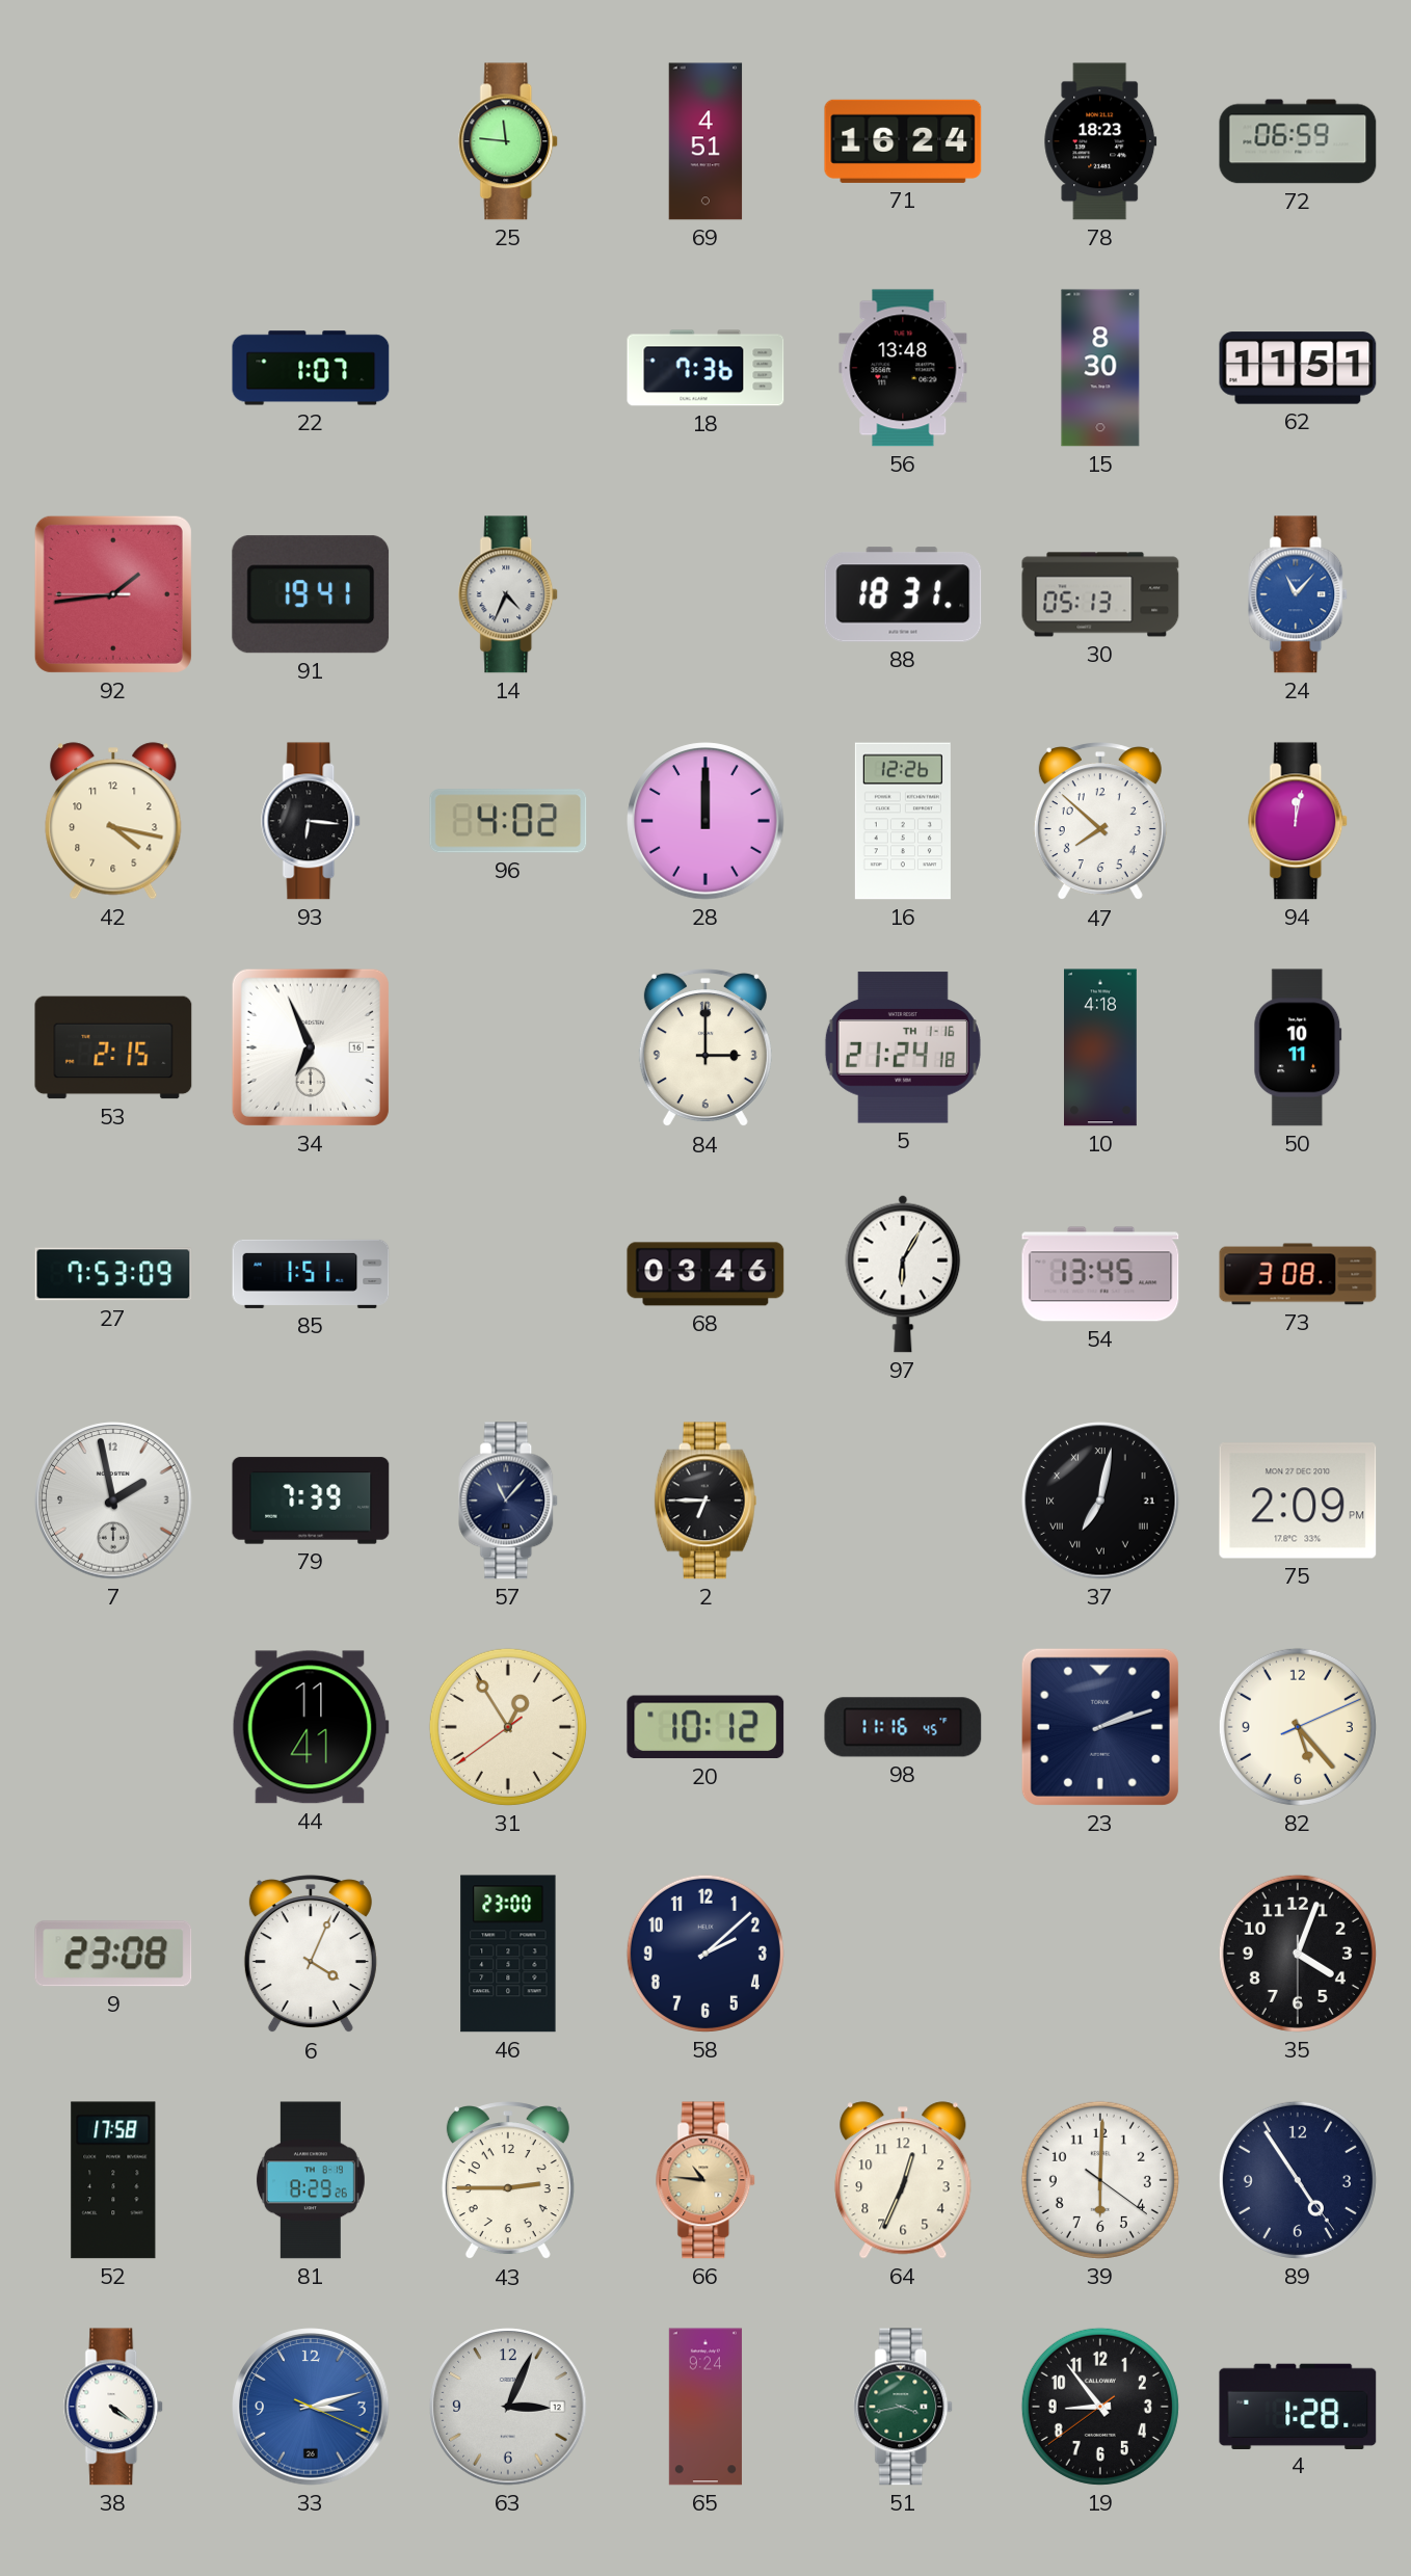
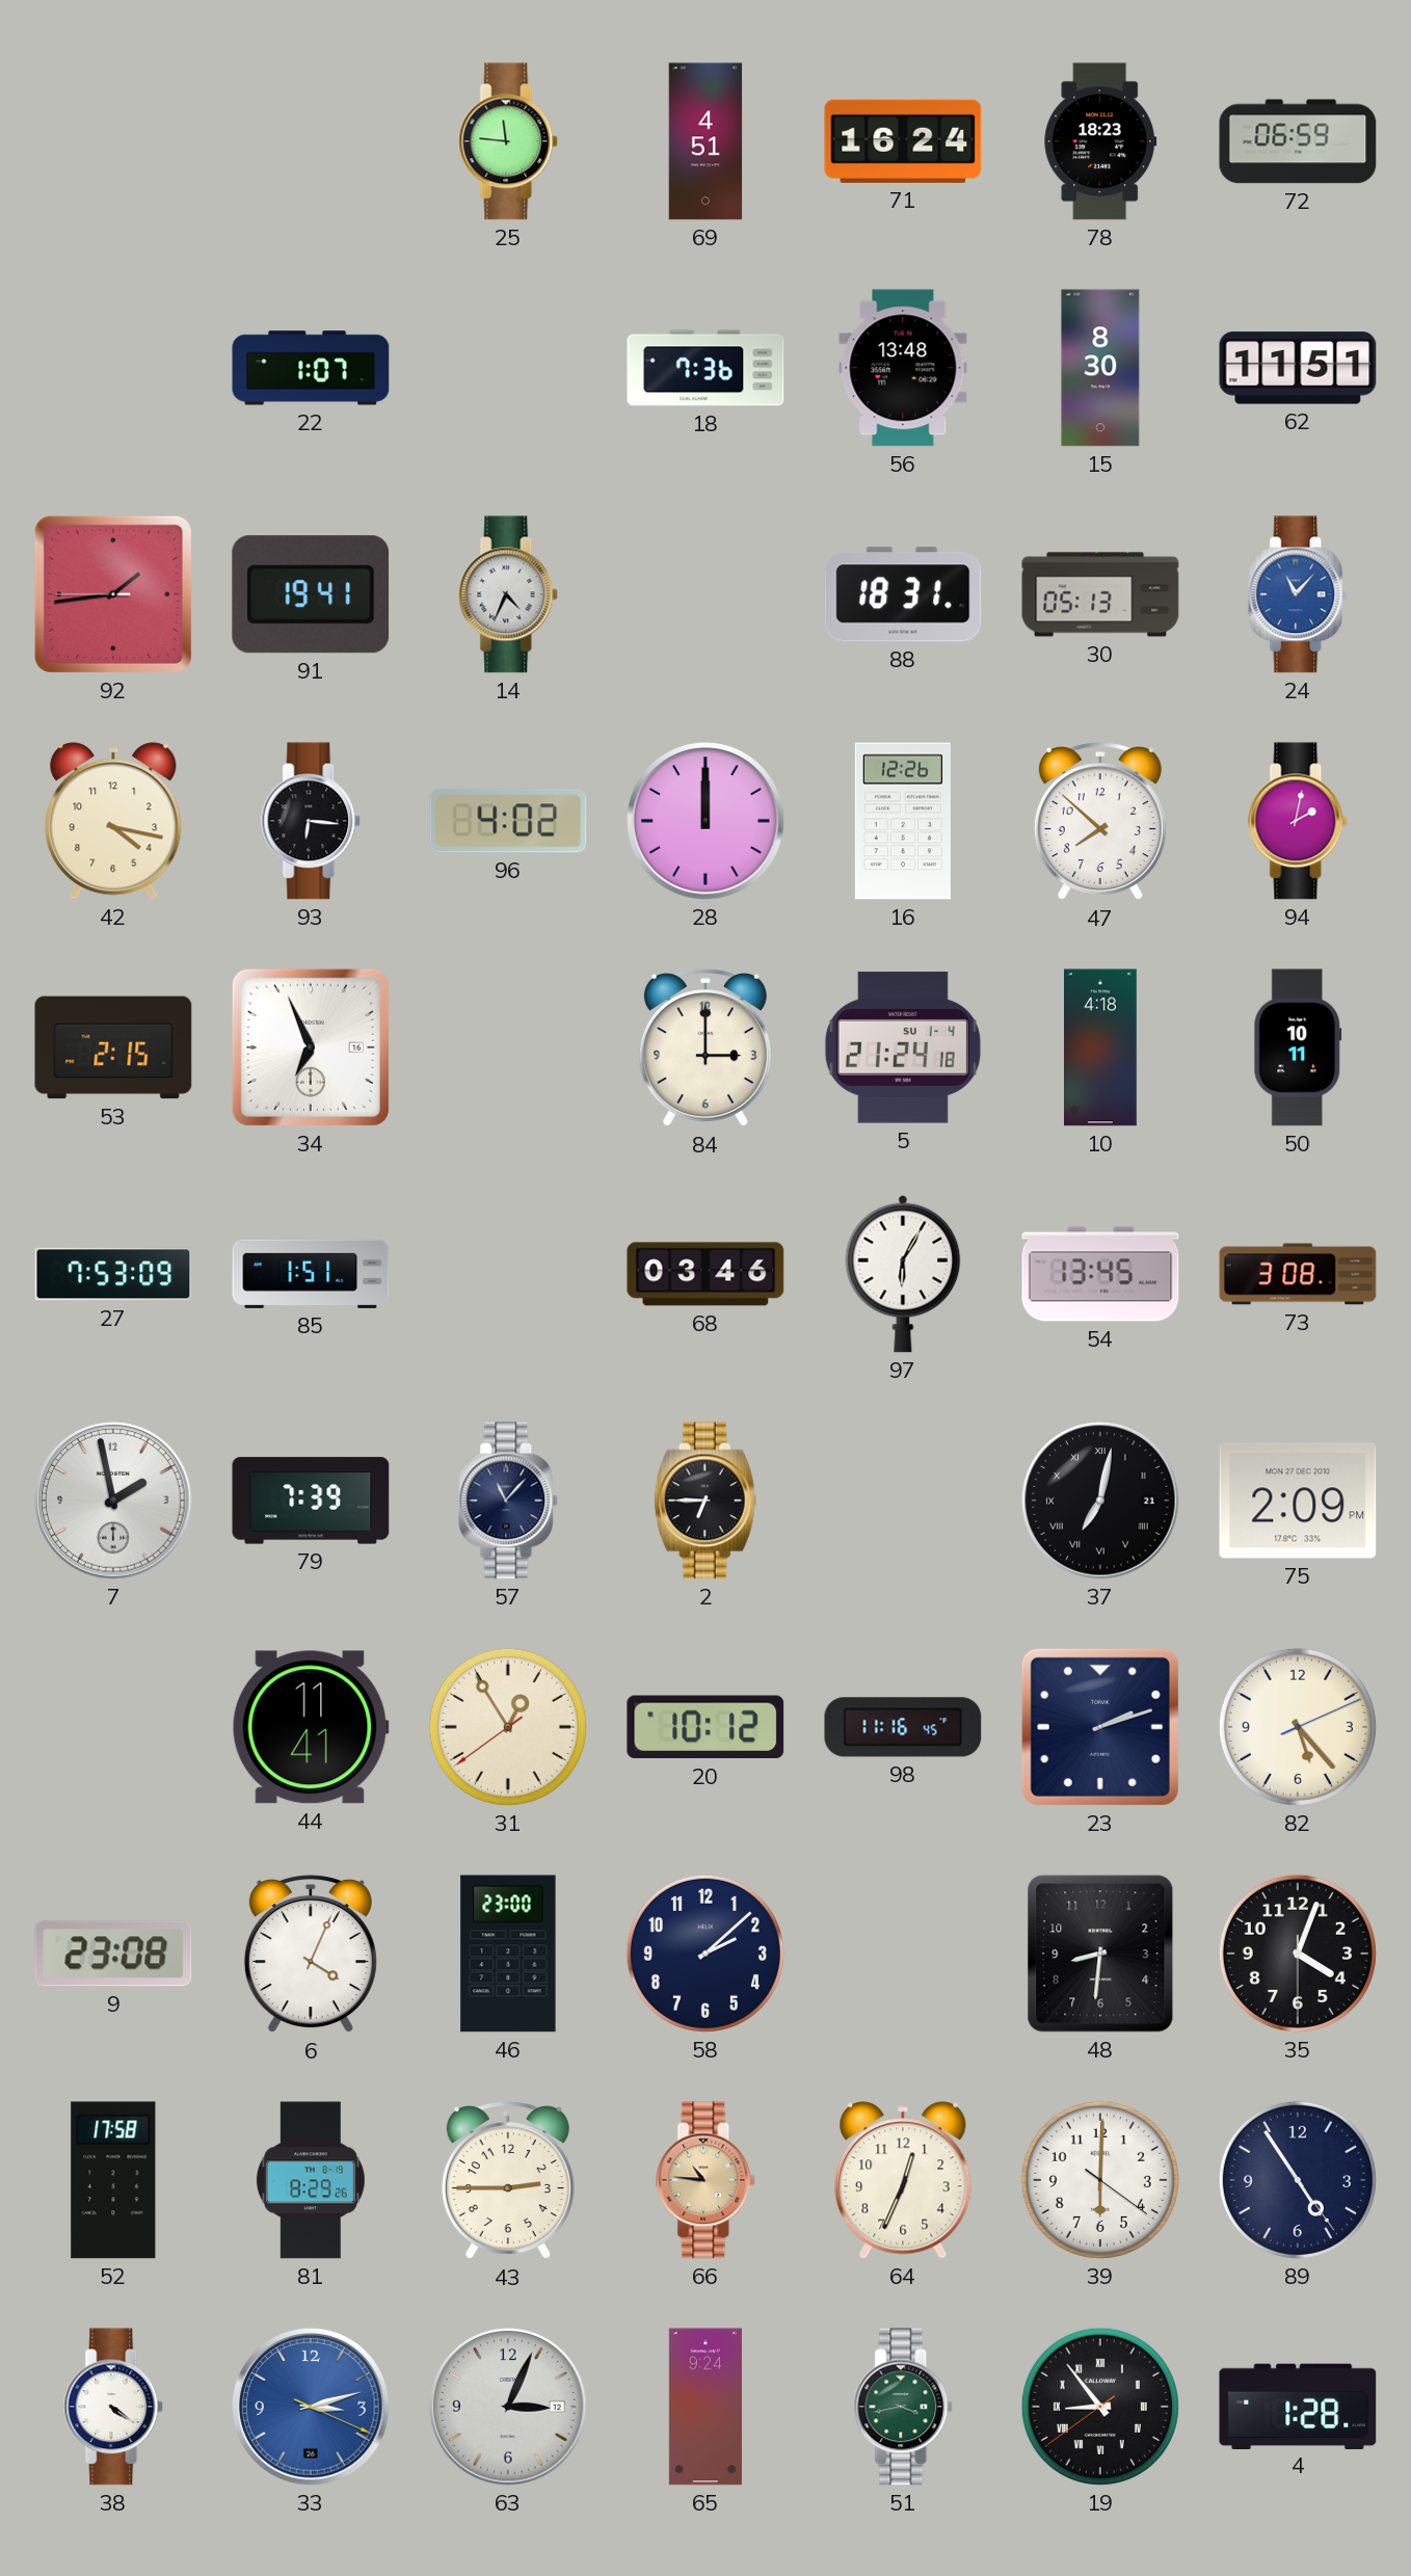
94: 12:02 -> 2:02 (1299, 821)
5 date: TH 1-16 -> SU 1-4 (903, 1047)
48: none -> 8:31 (1100, 1954)
19 numerals: Arabic -> Roman (1100, 2407)
